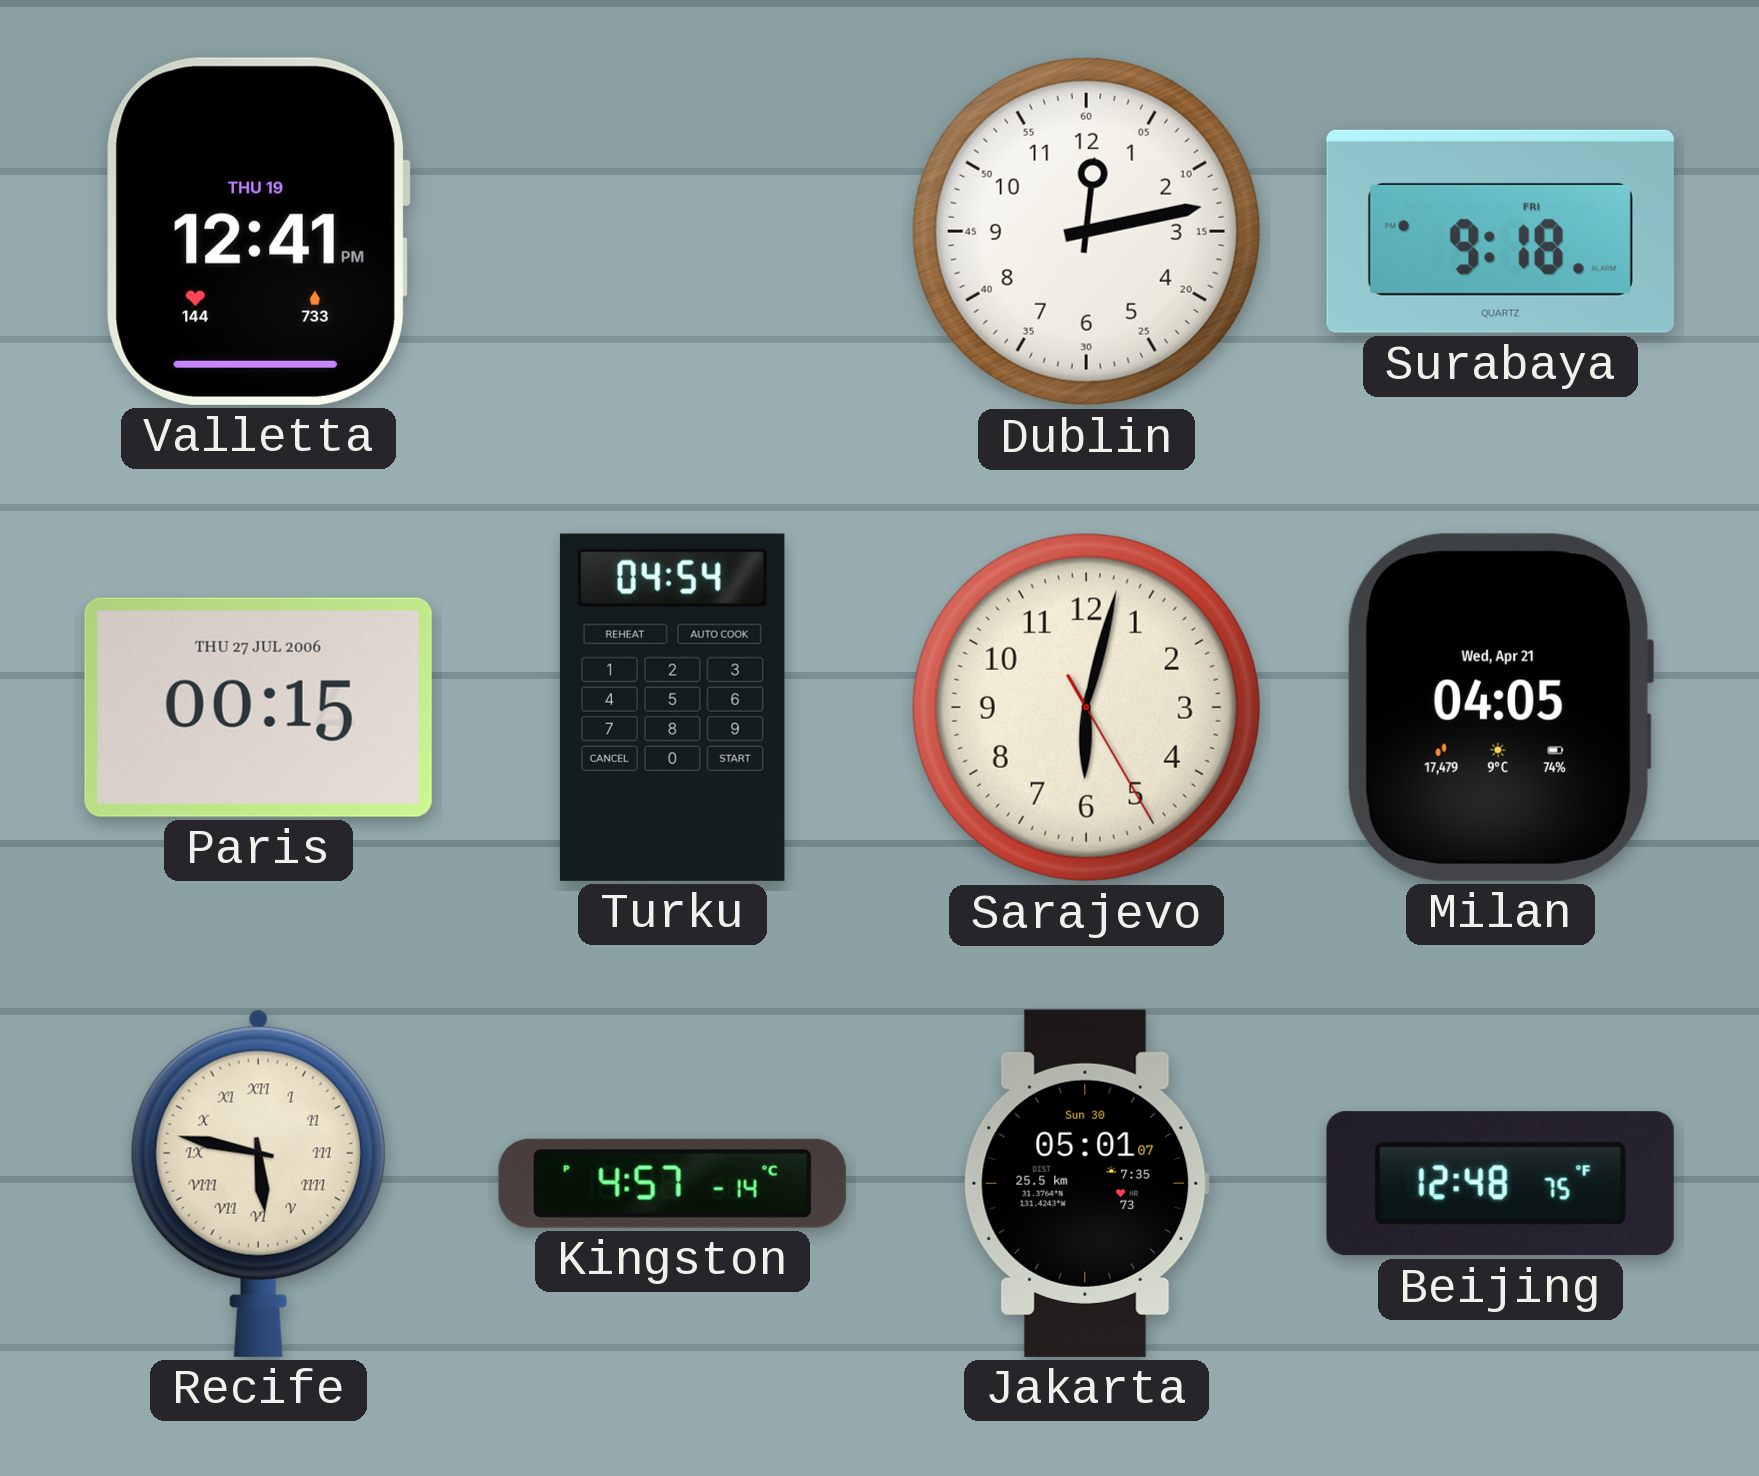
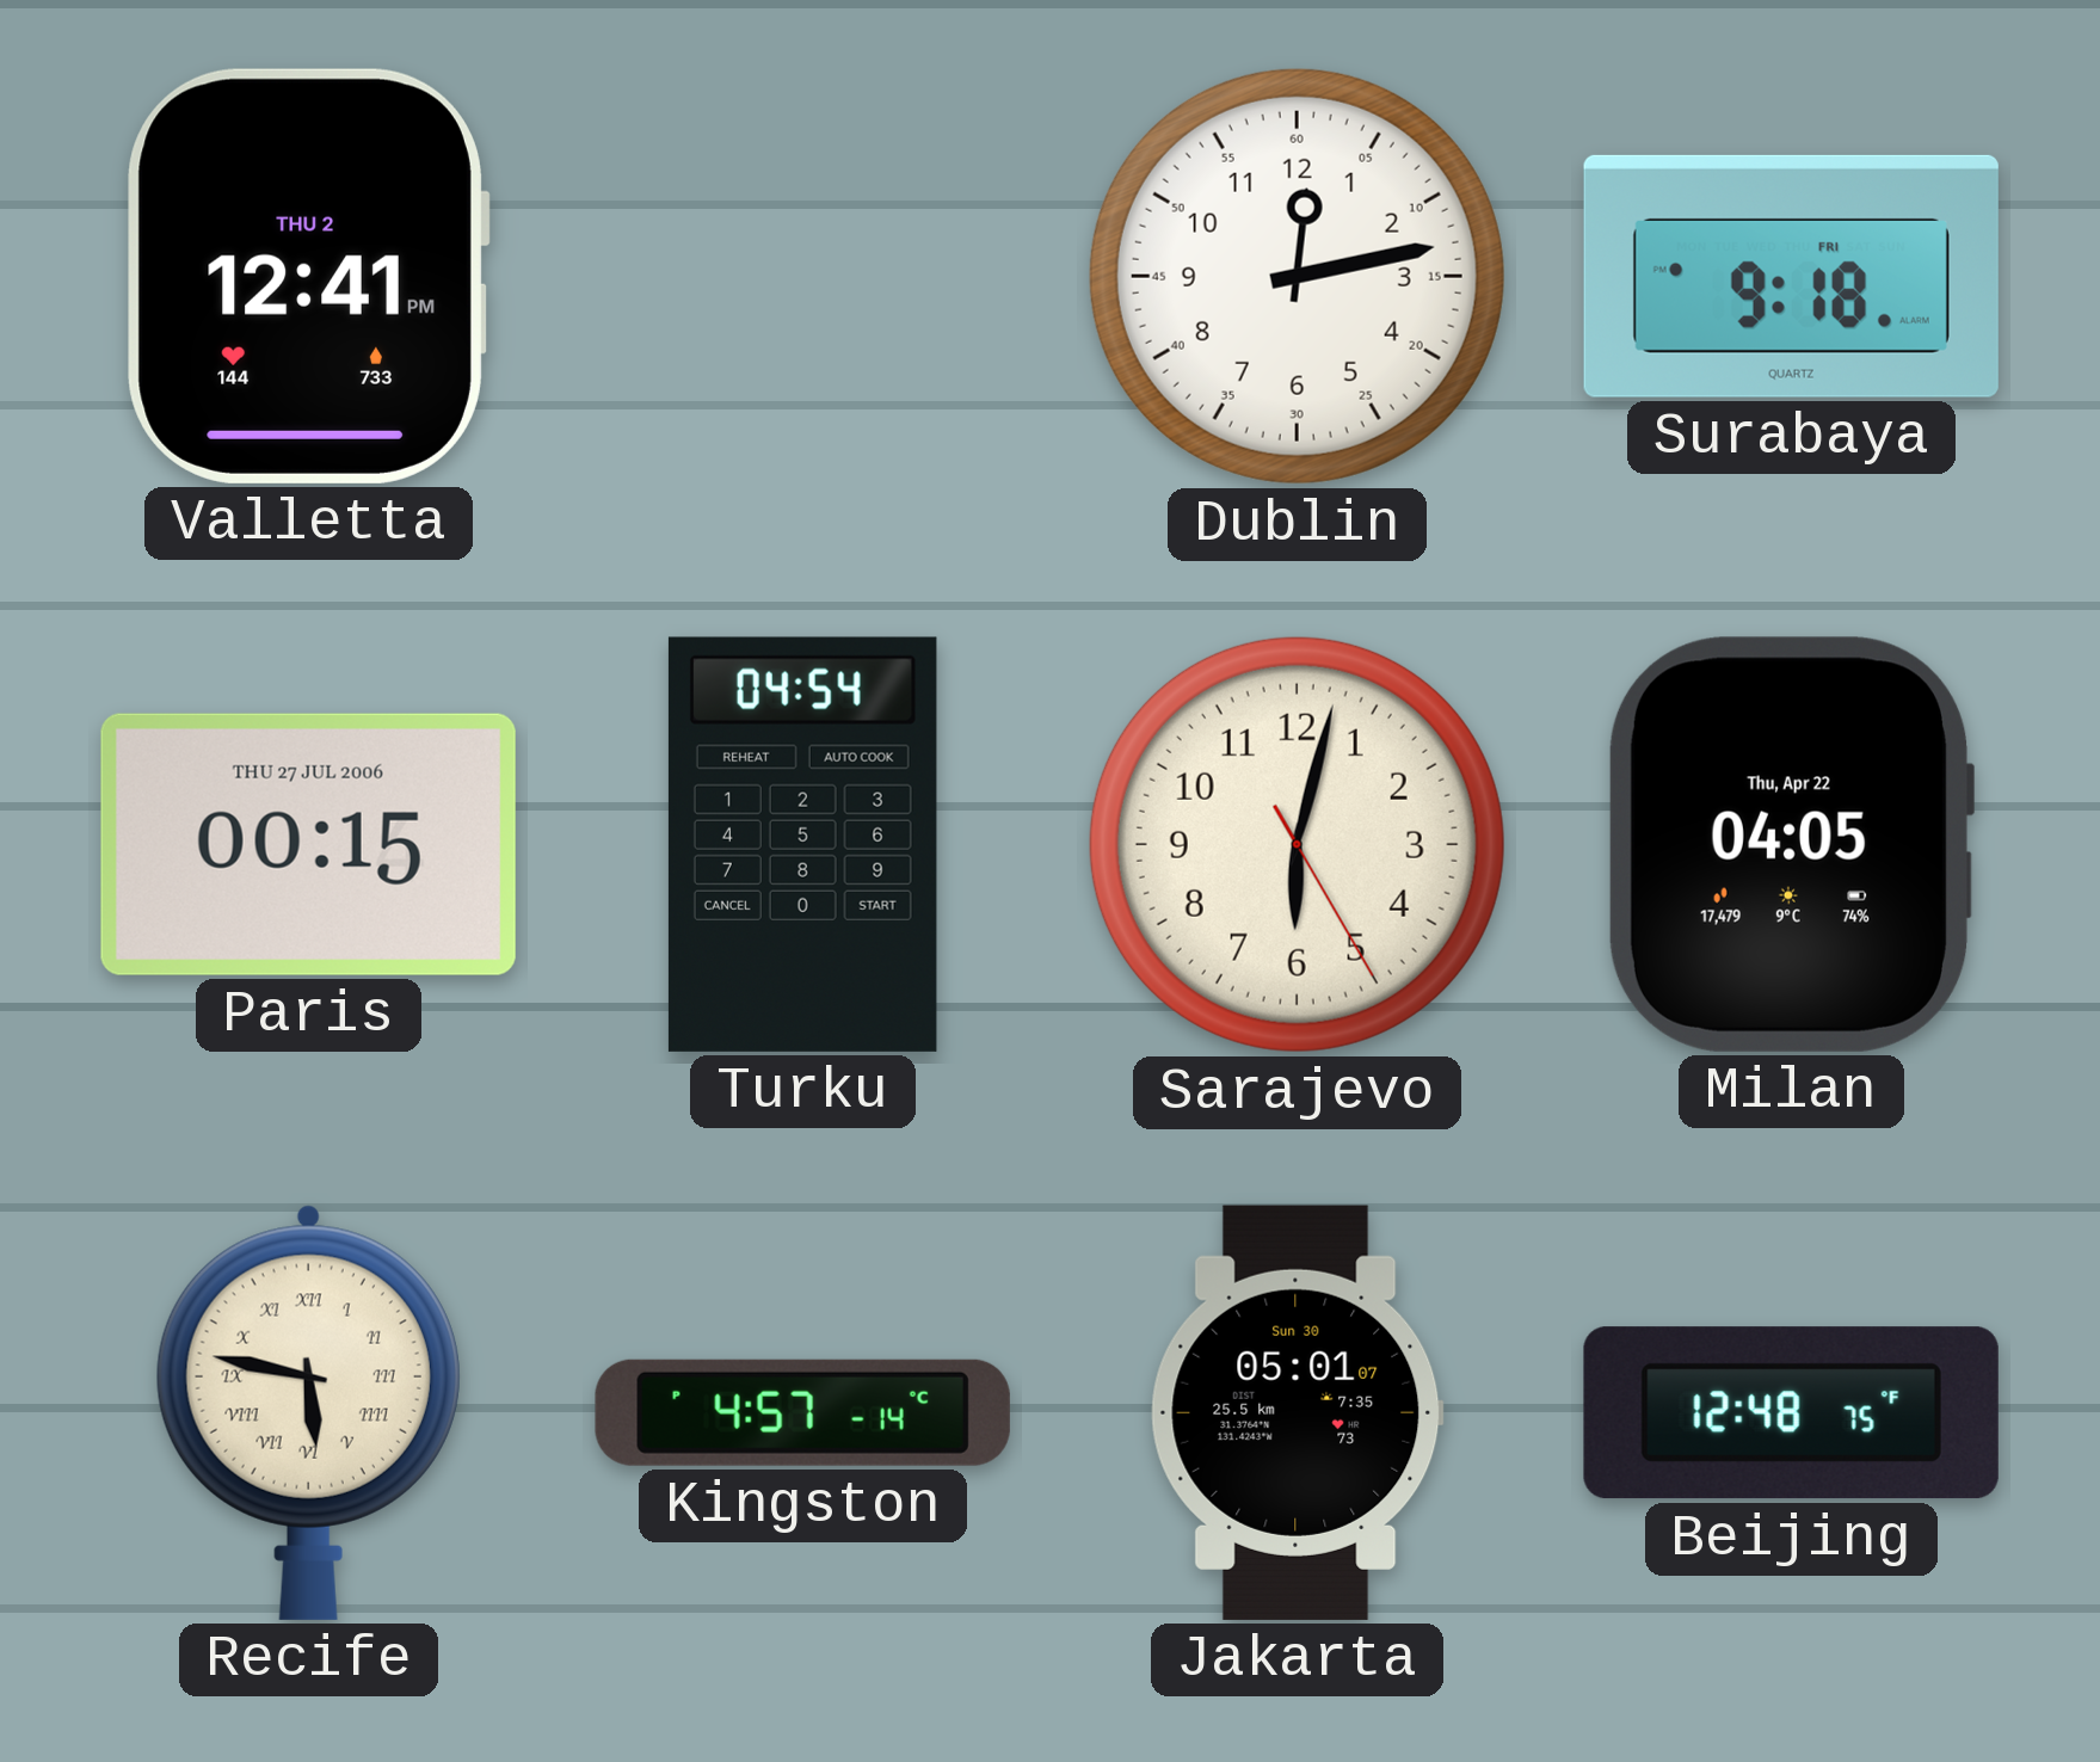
Valletta date: THU 19 -> THU 2 (308, 276)
Milan date: Wed, Apr 21 -> Thu, Apr 22 (1791, 844)
